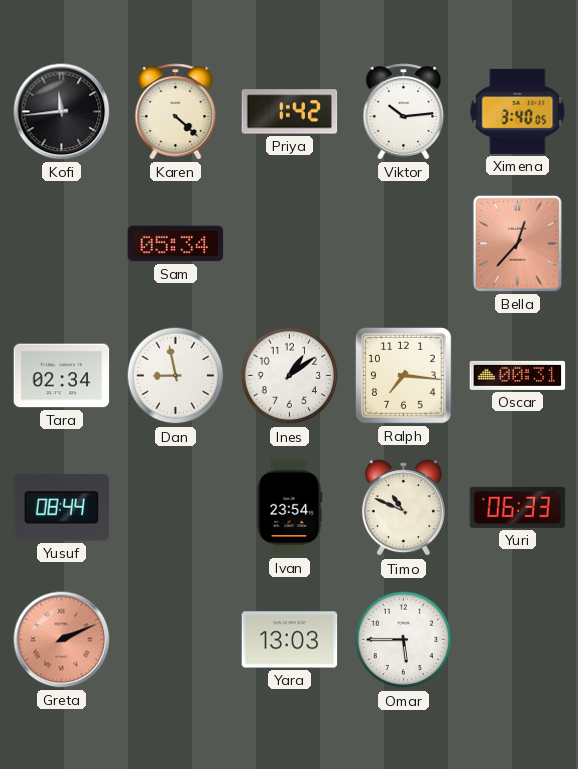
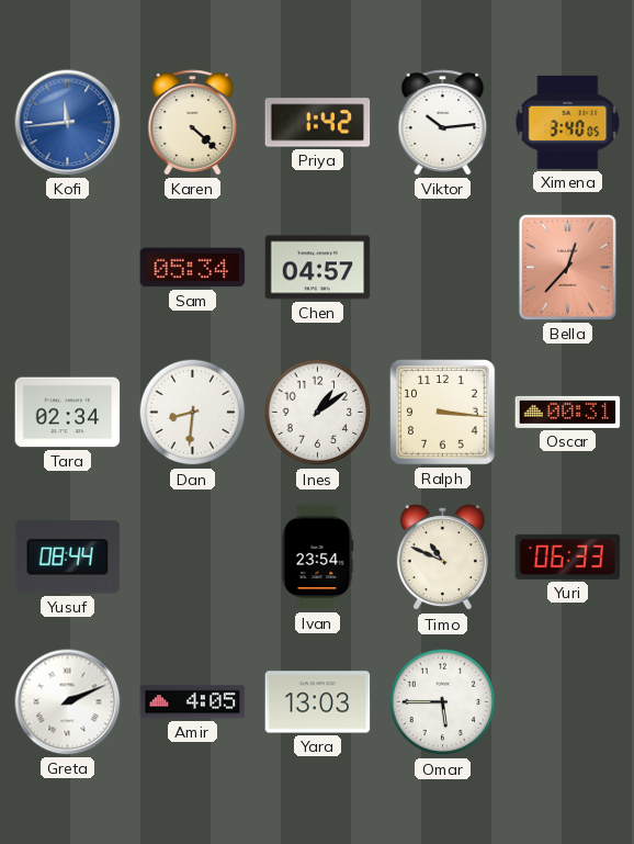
Kofi dial: black -> blue (68, 123)
Chen: none -> 04:57 (318, 268)
Dan: 8:58 -> 8:31 (193, 413)
Ralph: 7:16 -> 3:16 (443, 413)
Greta dial: salmon -> white (68, 702)
Amir: none -> 4:05 (193, 702)
